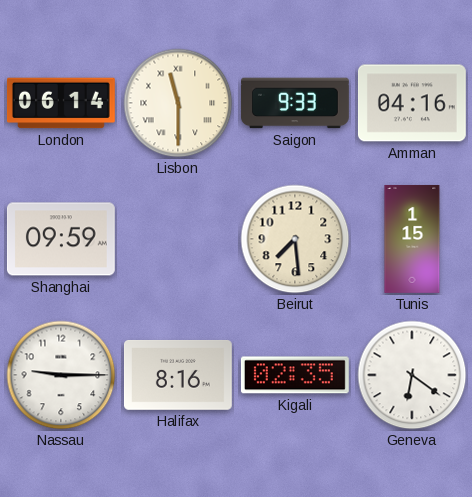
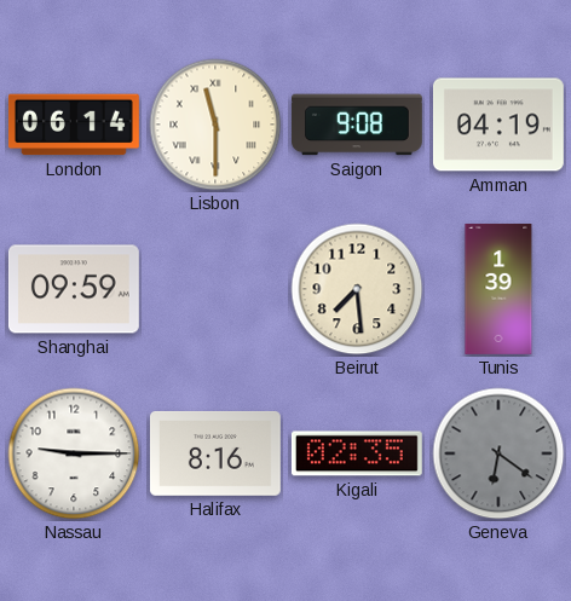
Saigon: 9:33 -> 9:08 (357, 125)
Amman: 04:16 -> 04:19 (498, 125)
Tunis: 1:15 -> 1:39 (498, 289)
Geneva dial: white -> grey (498, 453)
